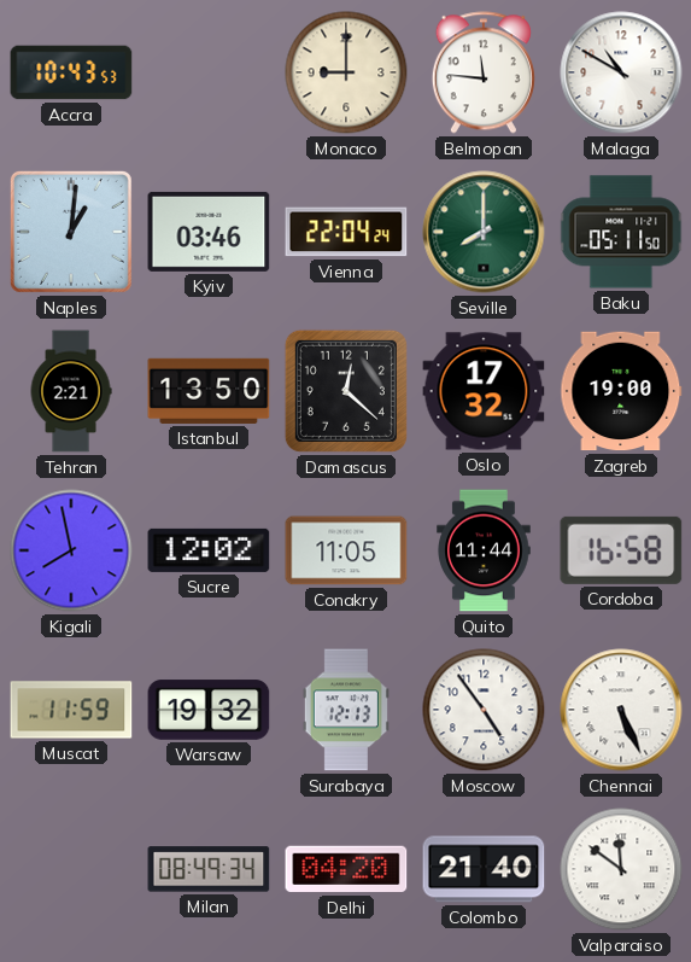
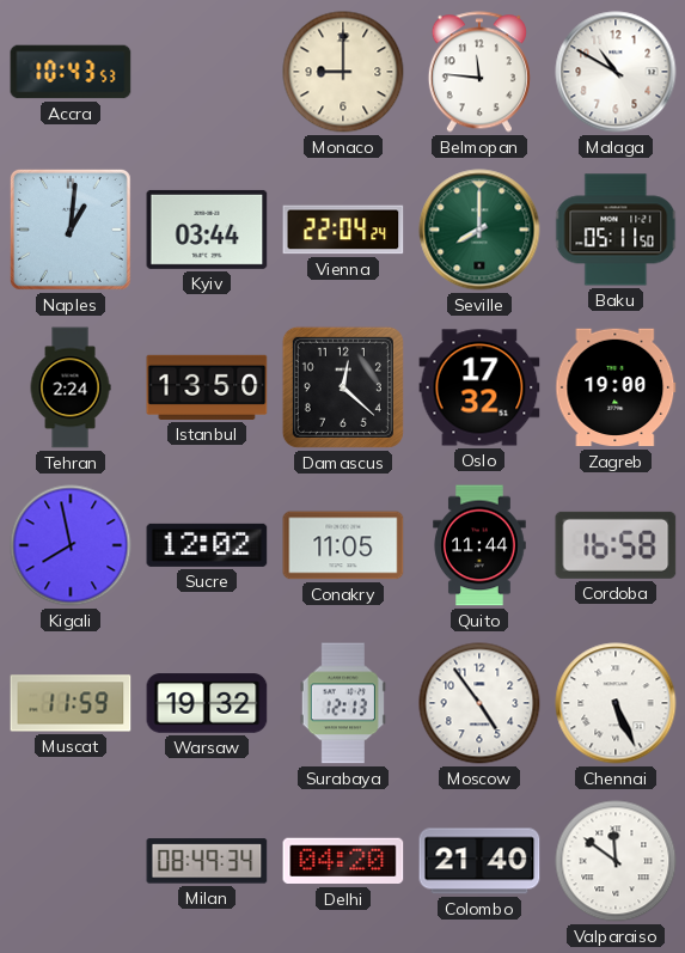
Kyiv: 03:46 -> 03:44 (207, 230)
Tehran: 2:21 -> 2:24 (71, 387)
